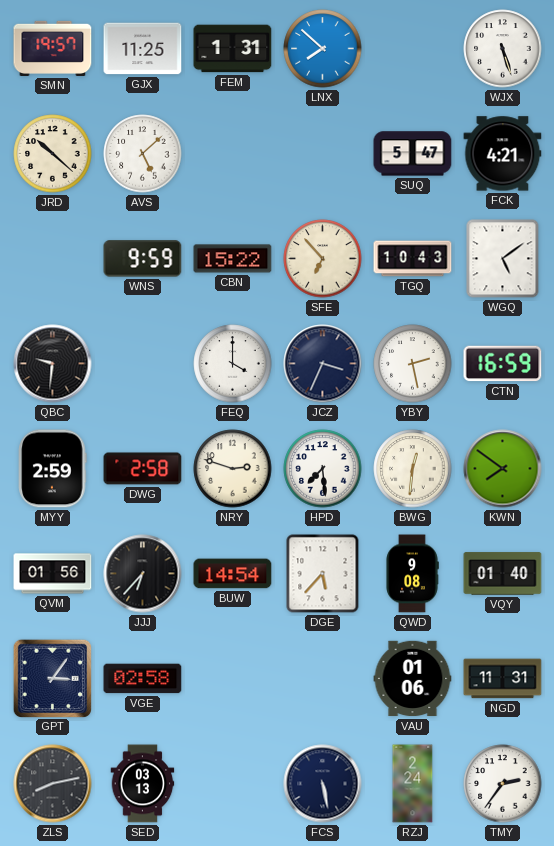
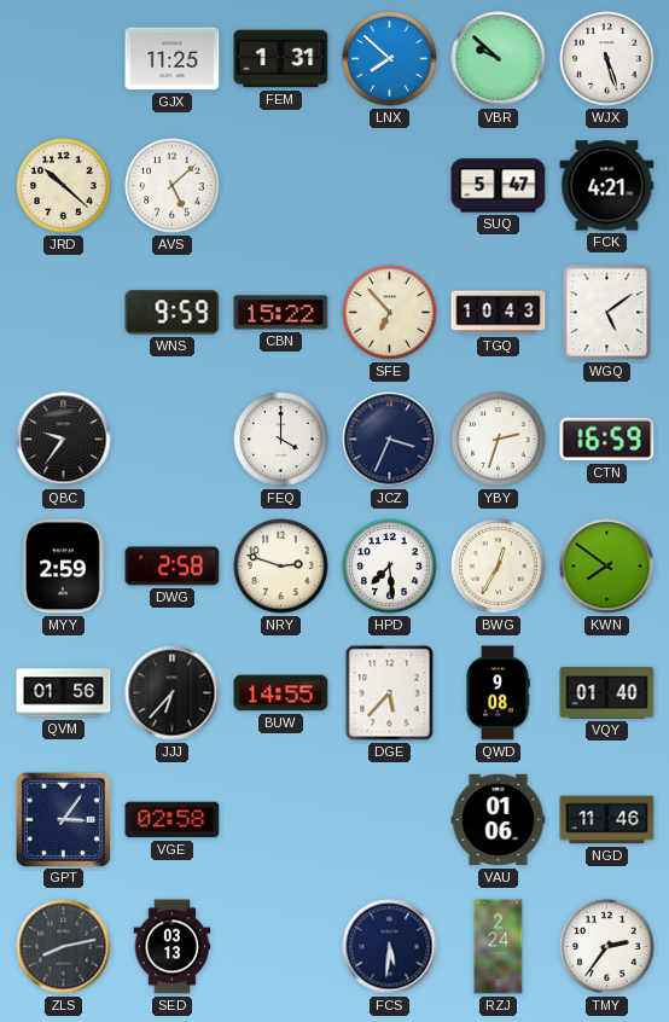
SMN: 19:57 -> none (53, 48)
VBR: none -> 9:52 (499, 59)
QBC: 9:31 -> 9:36 (64, 440)
YBY: 2:28 -> 2:33 (499, 440)
BWG: 12:31 -> 12:35 (499, 567)
BUW: 14:54 -> 14:55 (281, 693)
NGD: 11:31 -> 11:46 (607, 820)
FCS: 5:28 -> 5:31 (390, 947)
